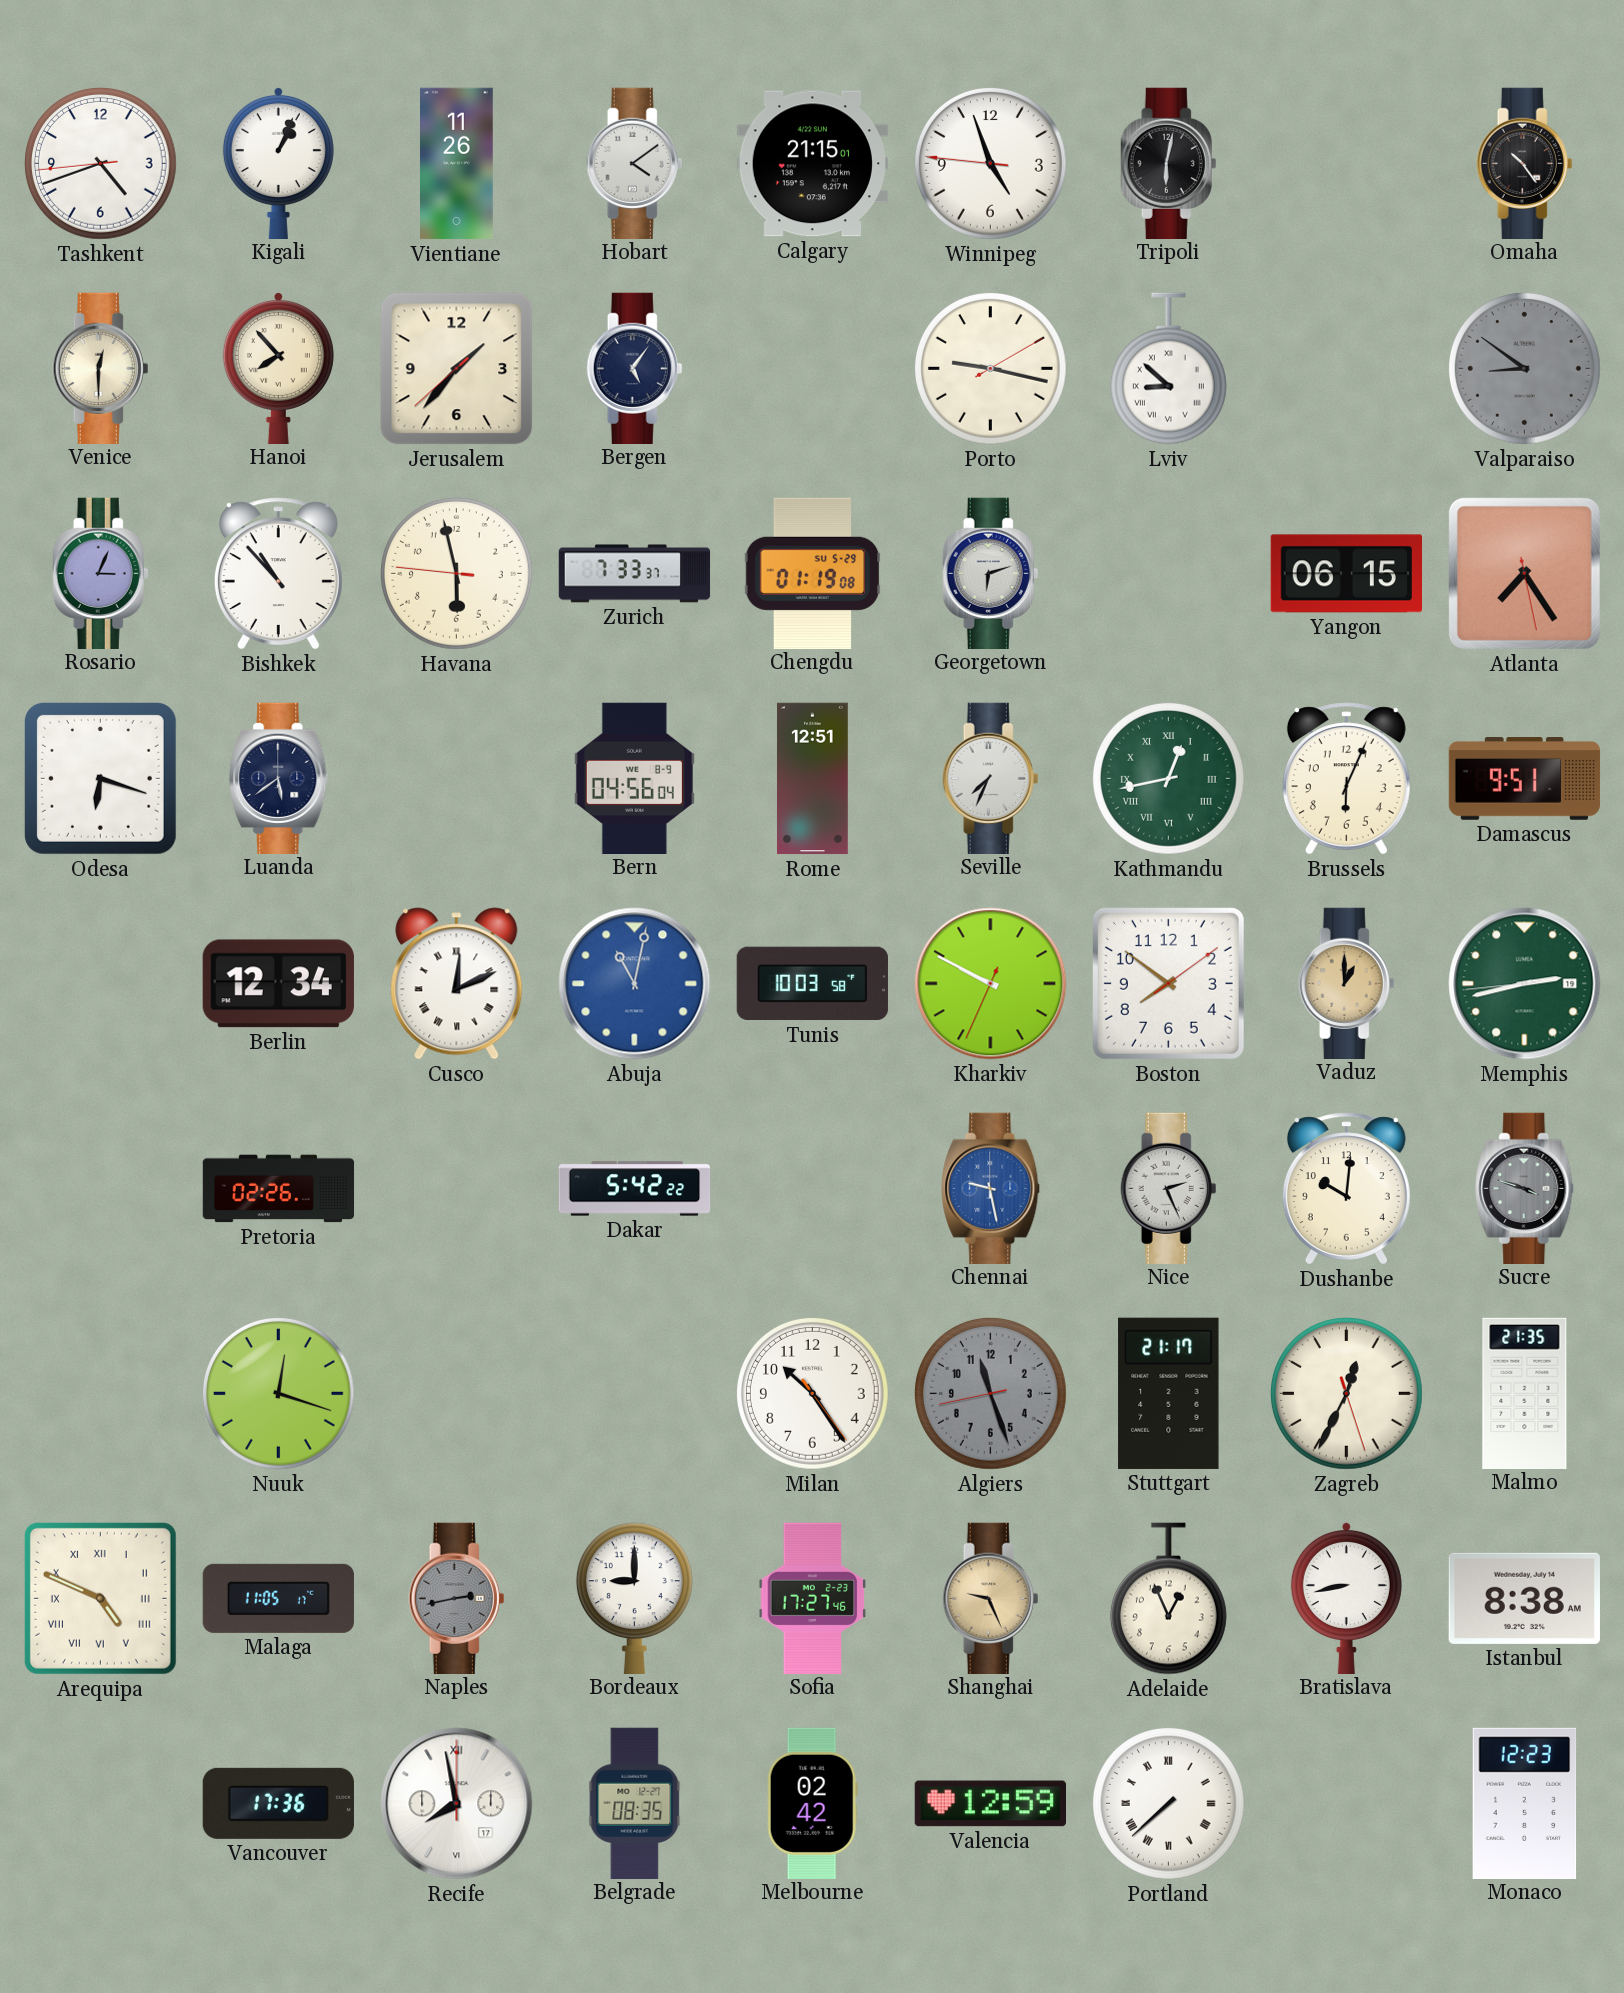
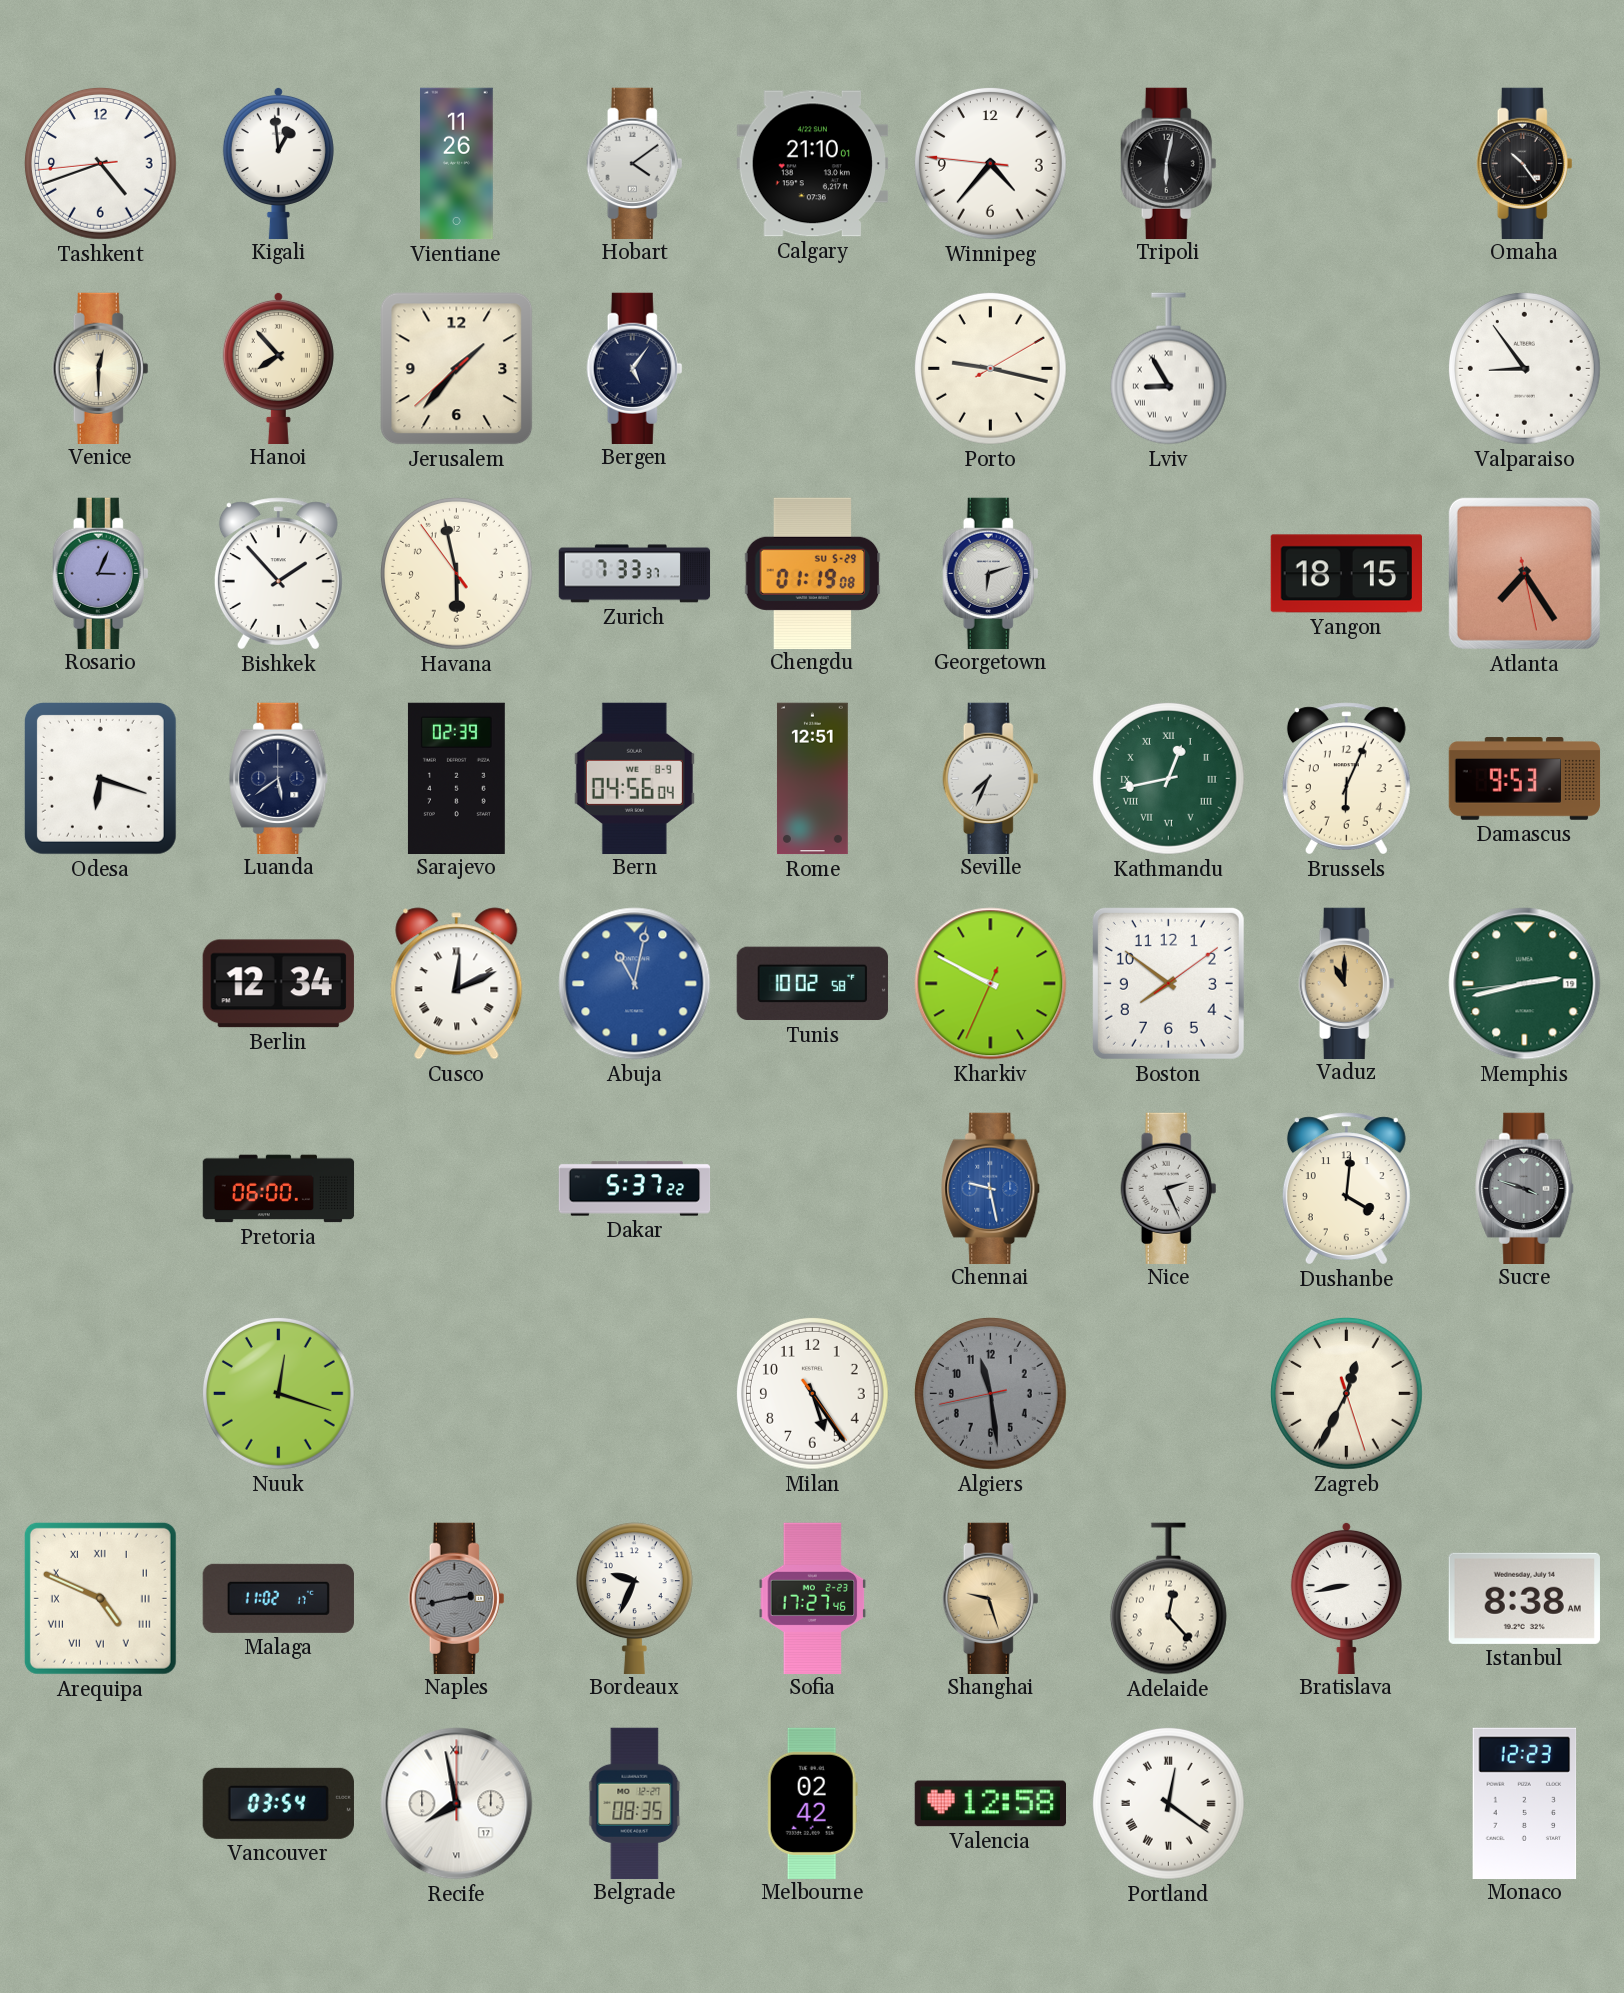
Kigali: 1:04 -> 12:59 (278, 162)
Calgary: 21:15 -> 21:10 (812, 164)
Winnipeg: 4:56 -> 4:36 (990, 163)
Lviv: 8:52 -> 8:55 (1168, 369)
Valparaiso: 8:51 -> 8:54 (1524, 368)
Valparaiso dial: grey -> white (1524, 368)
Bishkek: 10:53 -> 1:53 (278, 574)
Havana: 5:57:46 -> 5:57:54 (456, 573)
Yangon: 06:15 -> 18:15 (1346, 574)
Sarajevo: none -> 02:39 (456, 778)
Damascus: 9:51 -> 9:53 (1525, 779)
Tunis: 10:03 -> 10:02 (812, 984)
Vaduz: 1:00 -> 11:00 (1347, 983)
Pretoria: 02:26 -> 06:00 (279, 1189)
Dakar: 5:42 -> 5:37 (635, 1189)
Dushanbe: 10:01 -> 4:01 (1346, 1189)
Milan: 10:24 -> 5:24 (812, 1393)
Algiers: 11:26 -> 11:28 (990, 1393)
Stuttgart: 21:17 -> none (1169, 1393)
Malmo: 21:35 -> none (1525, 1393)
Malaga: 11:05 -> 11:02 (278, 1598)
Bordeaux: 9:00 -> 9:34 (634, 1598)
Shanghai: 9:26 -> 9:27 (991, 1598)
Adelaide: 12:56 -> 12:23 (1168, 1599)
Vancouver: 17:36 -> 03:54 (278, 1803)
Valencia: 12:59 -> 12:58 (990, 1804)
Portland: 7:38 -> 12:21 (1168, 1803)
